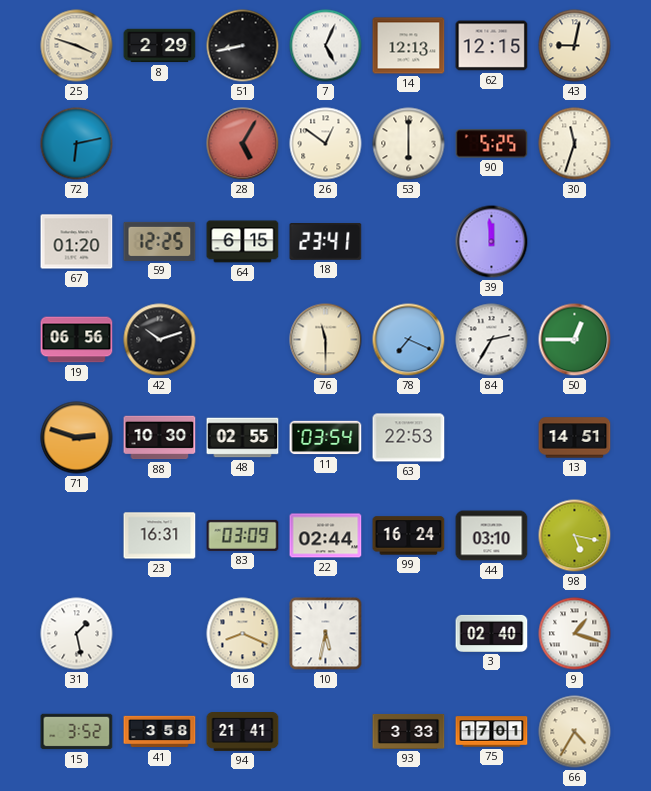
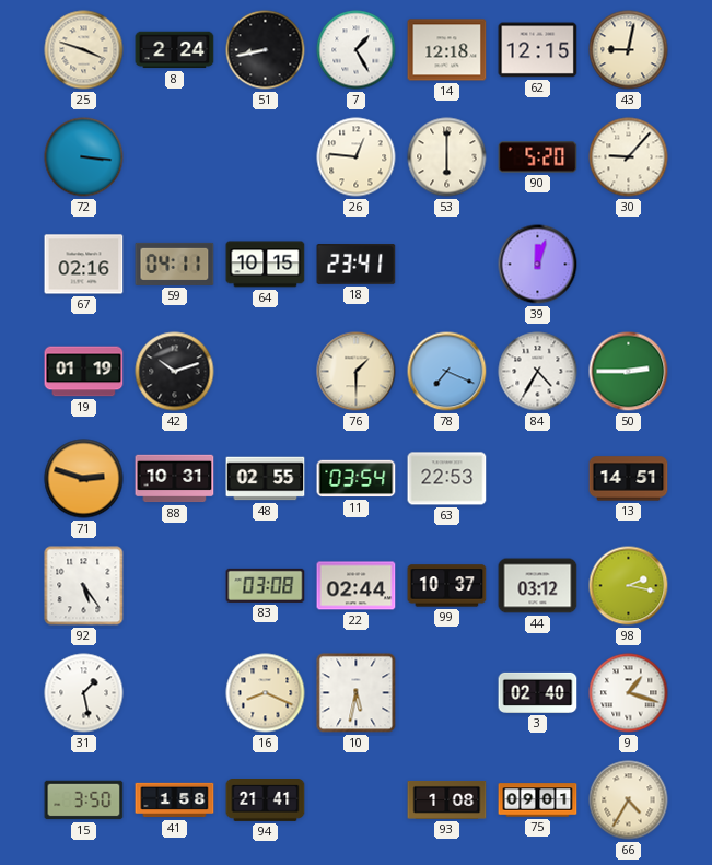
8: 2:29 -> 2:24 (175, 50)
7: 5:04 -> 1:25 (357, 50)
14: 12:13 -> 12:18 (447, 50)
72: 6:13 -> 3:16 (84, 157)
28: 5:05 -> none (243, 144)
26: 12:51 -> 12:46 (357, 157)
90: 5:25 -> 5:20 (538, 157)
30: 11:33 -> 9:07 (629, 157)
67: 01:20 -> 02:16 (84, 265)
59: 12:25 -> 04:11 (175, 264)
64: 6:15 -> 10:15 (266, 265)
39: 11:59 -> 12:03 (538, 265)
19: 06:56 -> 01:19 (84, 372)
76: 11:30 -> 1:30 (357, 372)
84: 2:35 -> 4:35 (538, 372)
50: 12:45 -> 2:45 (629, 372)
88: 10:30 -> 10:31 (175, 479)
92: none -> 5:24 (84, 586)
23: 16:31 -> none (160, 536)
83: 03:09 -> 03:08 (266, 585)
99: 16:24 -> 10:37 (447, 586)
44: 03:10 -> 03:12 (538, 586)
98: 5:17 -> 2:17 (629, 586)
15: 3:52 -> 3:50 (84, 800)
41: 3:58 -> 1:58 (175, 800)
93: 3:33 -> 1:08 (447, 799)
75: 17:01 -> 09:01 (538, 800)
